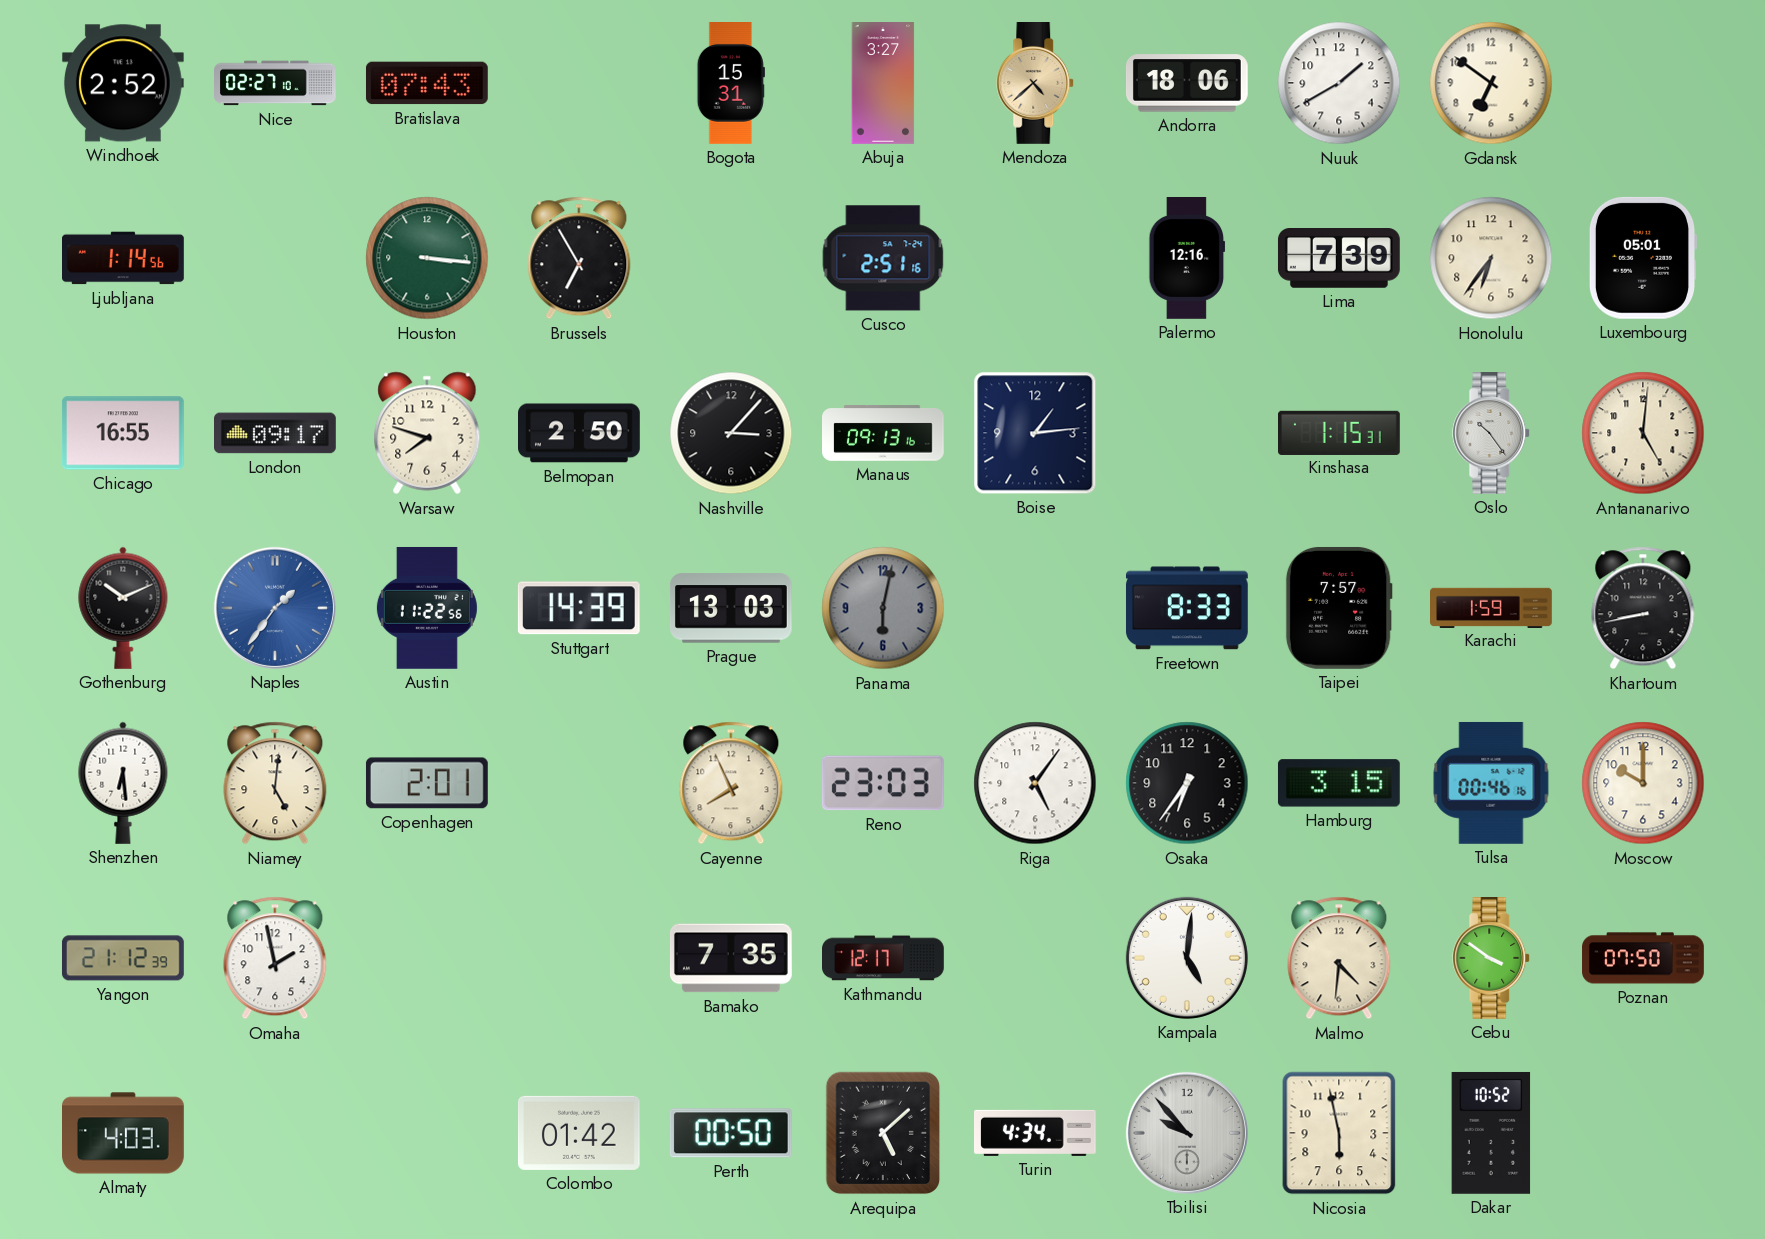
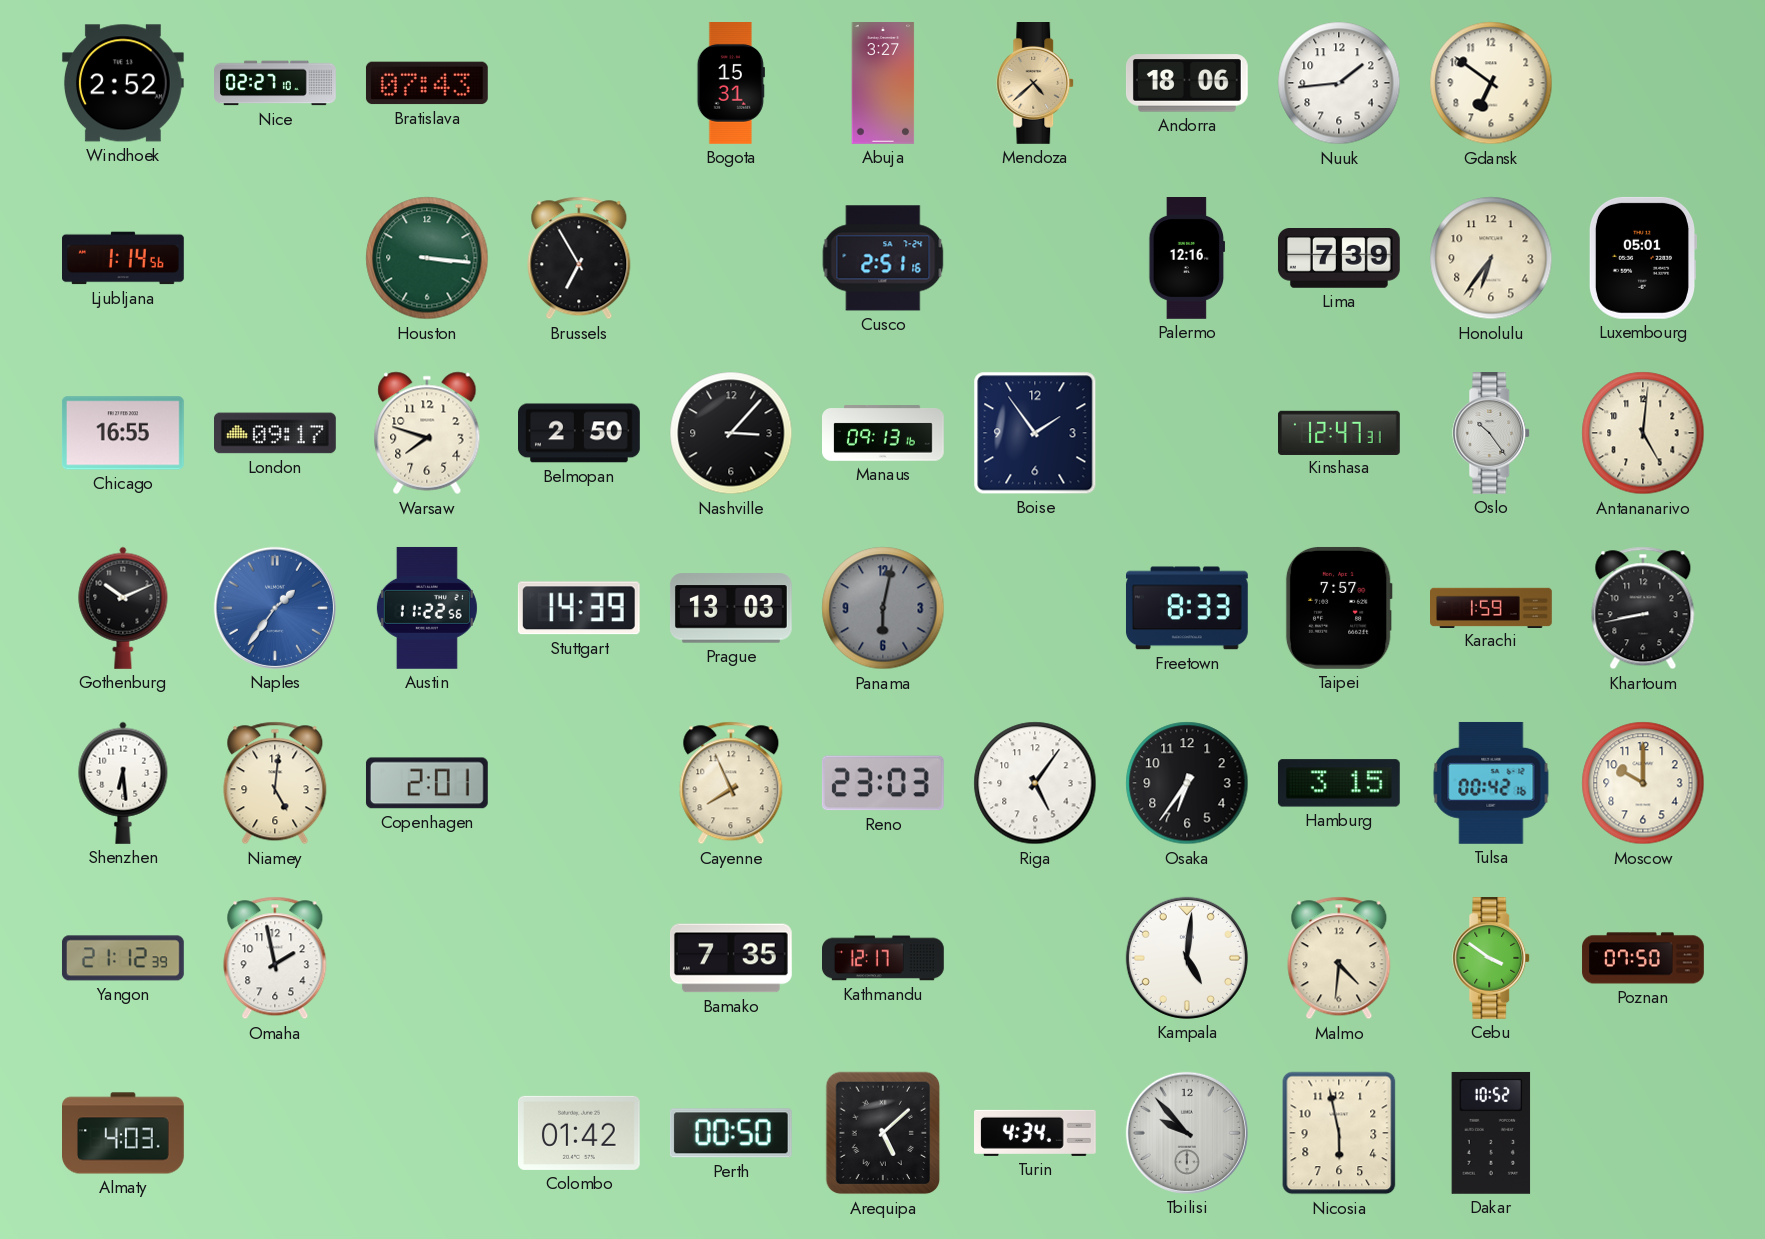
Nuuk: 1:40 -> 1:44 (1339, 83)
Boise: 1:14 -> 1:54 (1035, 433)
Kinshasa: 1:15 -> 12:47 (1340, 432)
Tulsa: 00:46 -> 00:42 (1491, 783)
